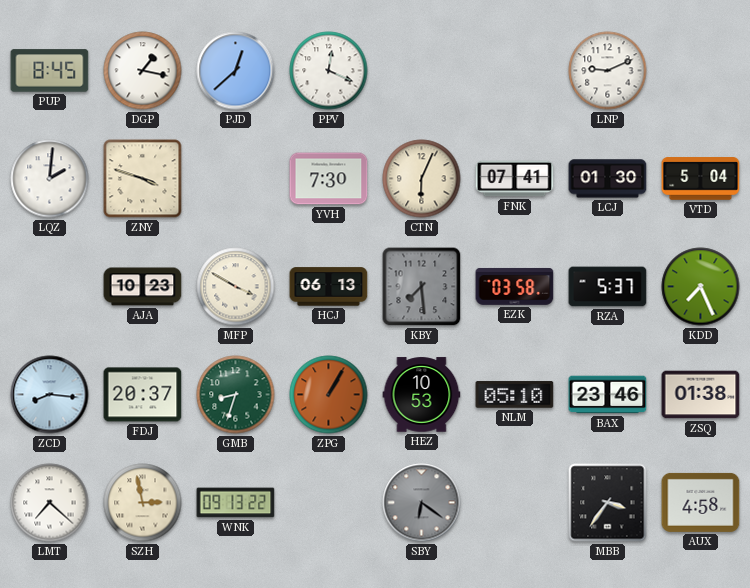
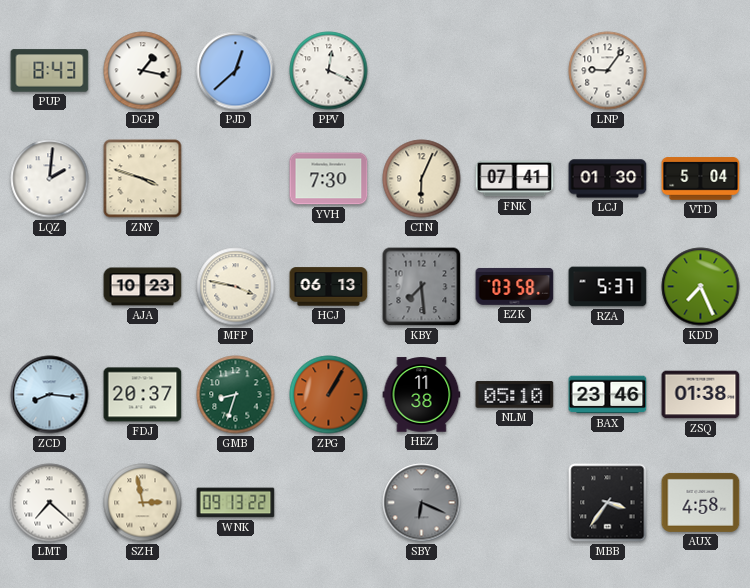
PUP: 8:45 -> 8:43 (50, 71)
LNP: 9:11 -> 9:06 (608, 71)
MFP: 3:50 -> 3:47 (236, 287)
HEZ: 10:53 -> 11:38 (422, 395)
SBY: 6:21 -> 6:19 (422, 503)
